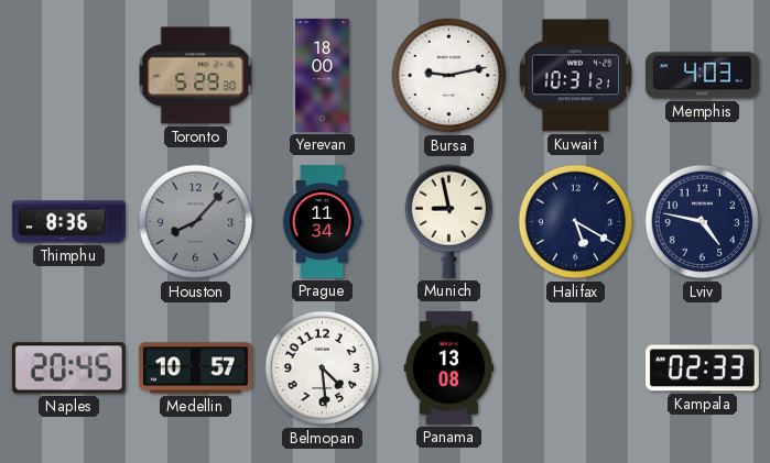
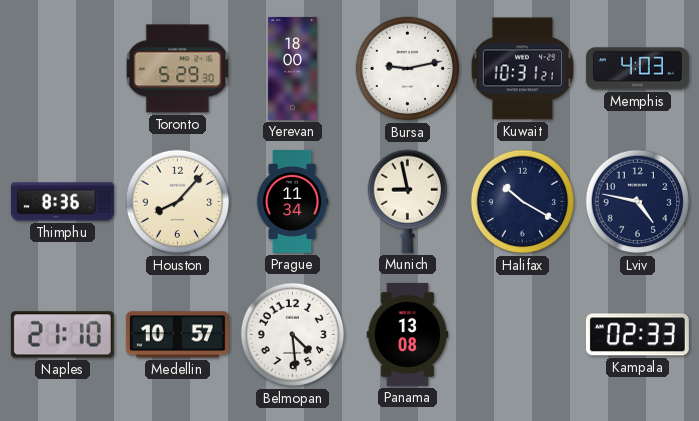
Houston dial: grey -> cream (178, 202)
Halifax: 5:20 -> 10:20 (523, 202)
Naples: 20:45 -> 21:10 (62, 335)
